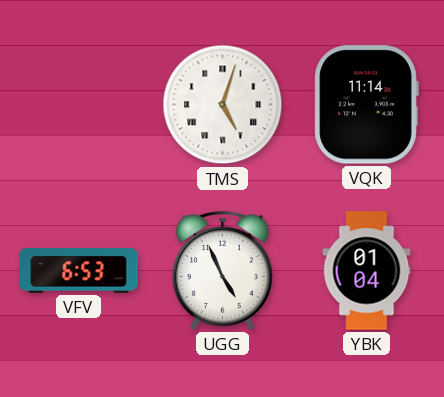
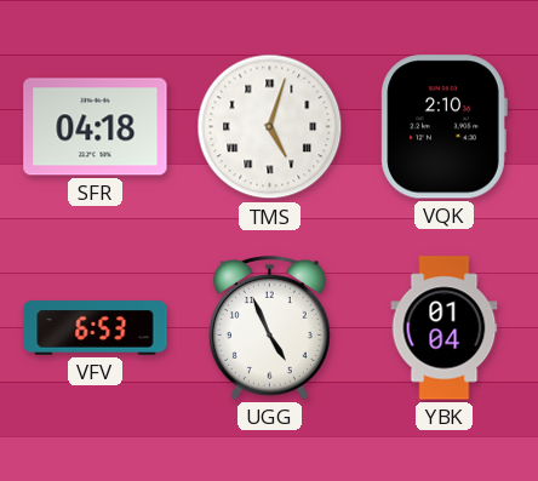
SFR: none -> 04:18 (96, 127)
VQK: 11:14 -> 2:10 (443, 127)
